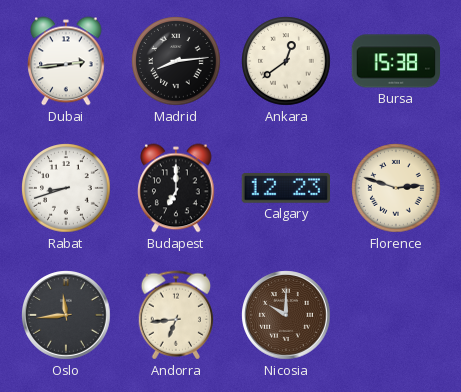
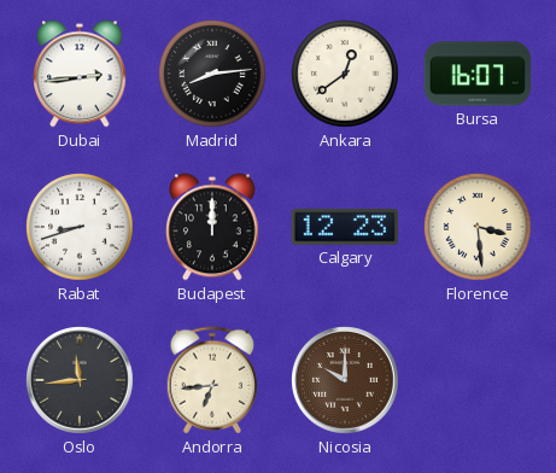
Bursa: 15:38 -> 16:07 (478, 74)
Budapest: 7:00 -> 12:00 (212, 227)
Florence: 2:48 -> 3:29 (478, 227)
